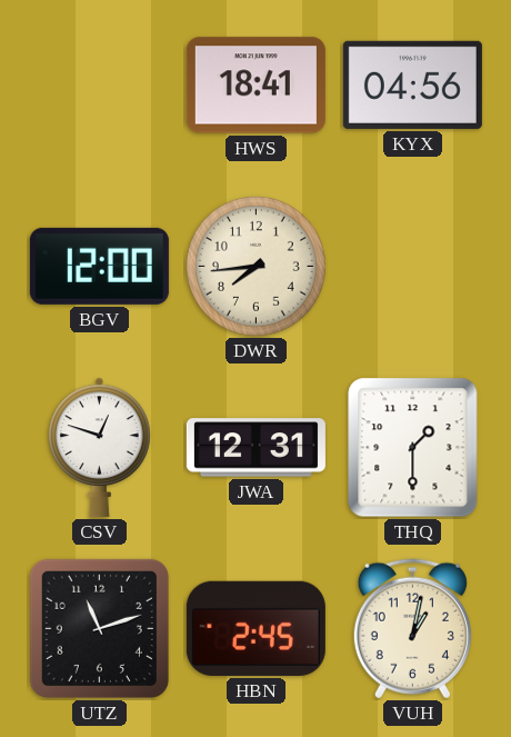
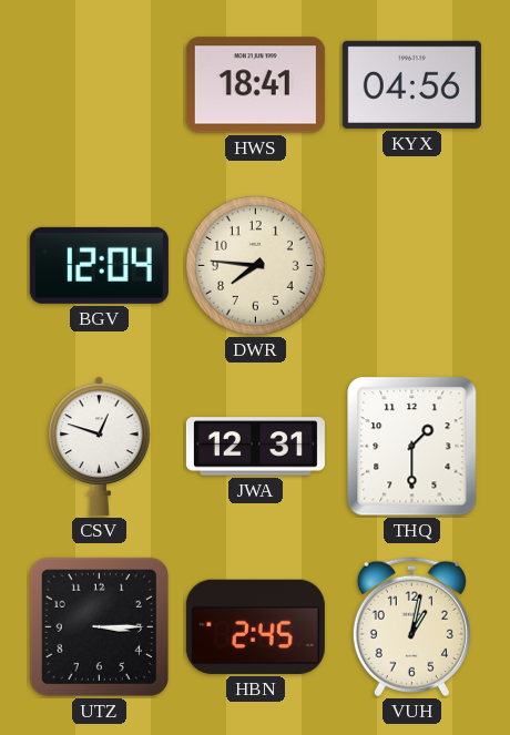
BGV: 12:00 -> 12:04 (99, 265)
DWR: 7:44 -> 7:46 (255, 265)
UTZ: 11:12 -> 3:15 (99, 626)
